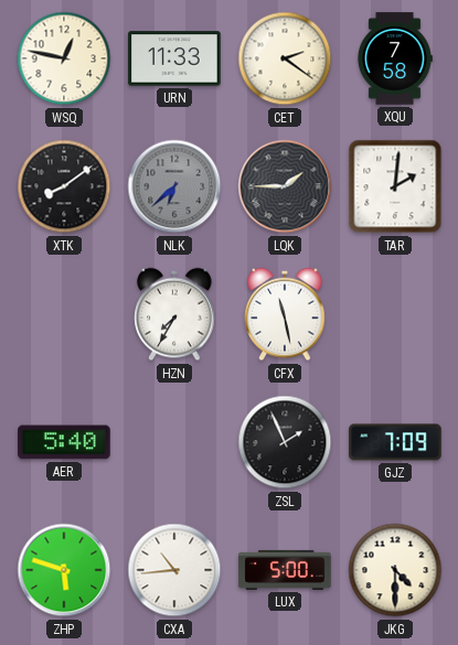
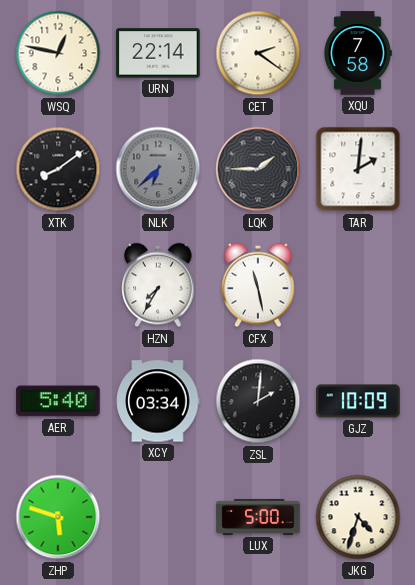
URN: 11:33 -> 22:14 (158, 53)
XCY: none -> 03:34 (158, 401)
ZSL: 1:56 -> 2:01 (258, 401)
GJZ: 7:09 -> 10:09 (358, 401)
CXA: 10:44 -> none (174, 570)
JKG: 4:30 -> 4:33 (358, 517)
